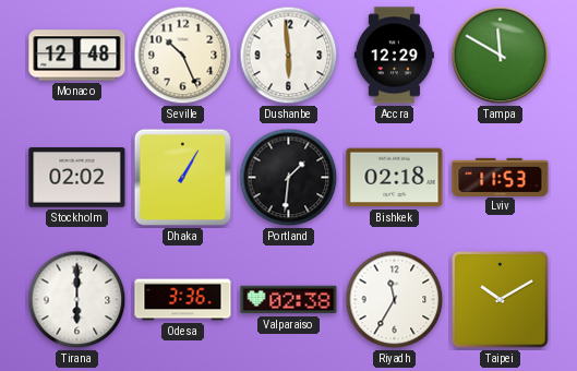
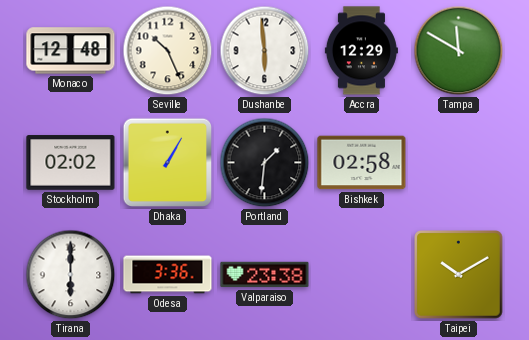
Bishkek: 02:18 -> 02:58 (362, 163)
Lviv: 11:53 -> none (501, 177)
Valparaiso: 02:38 -> 23:38 (265, 275)
Riyadh: 11:35 -> none (395, 300)
